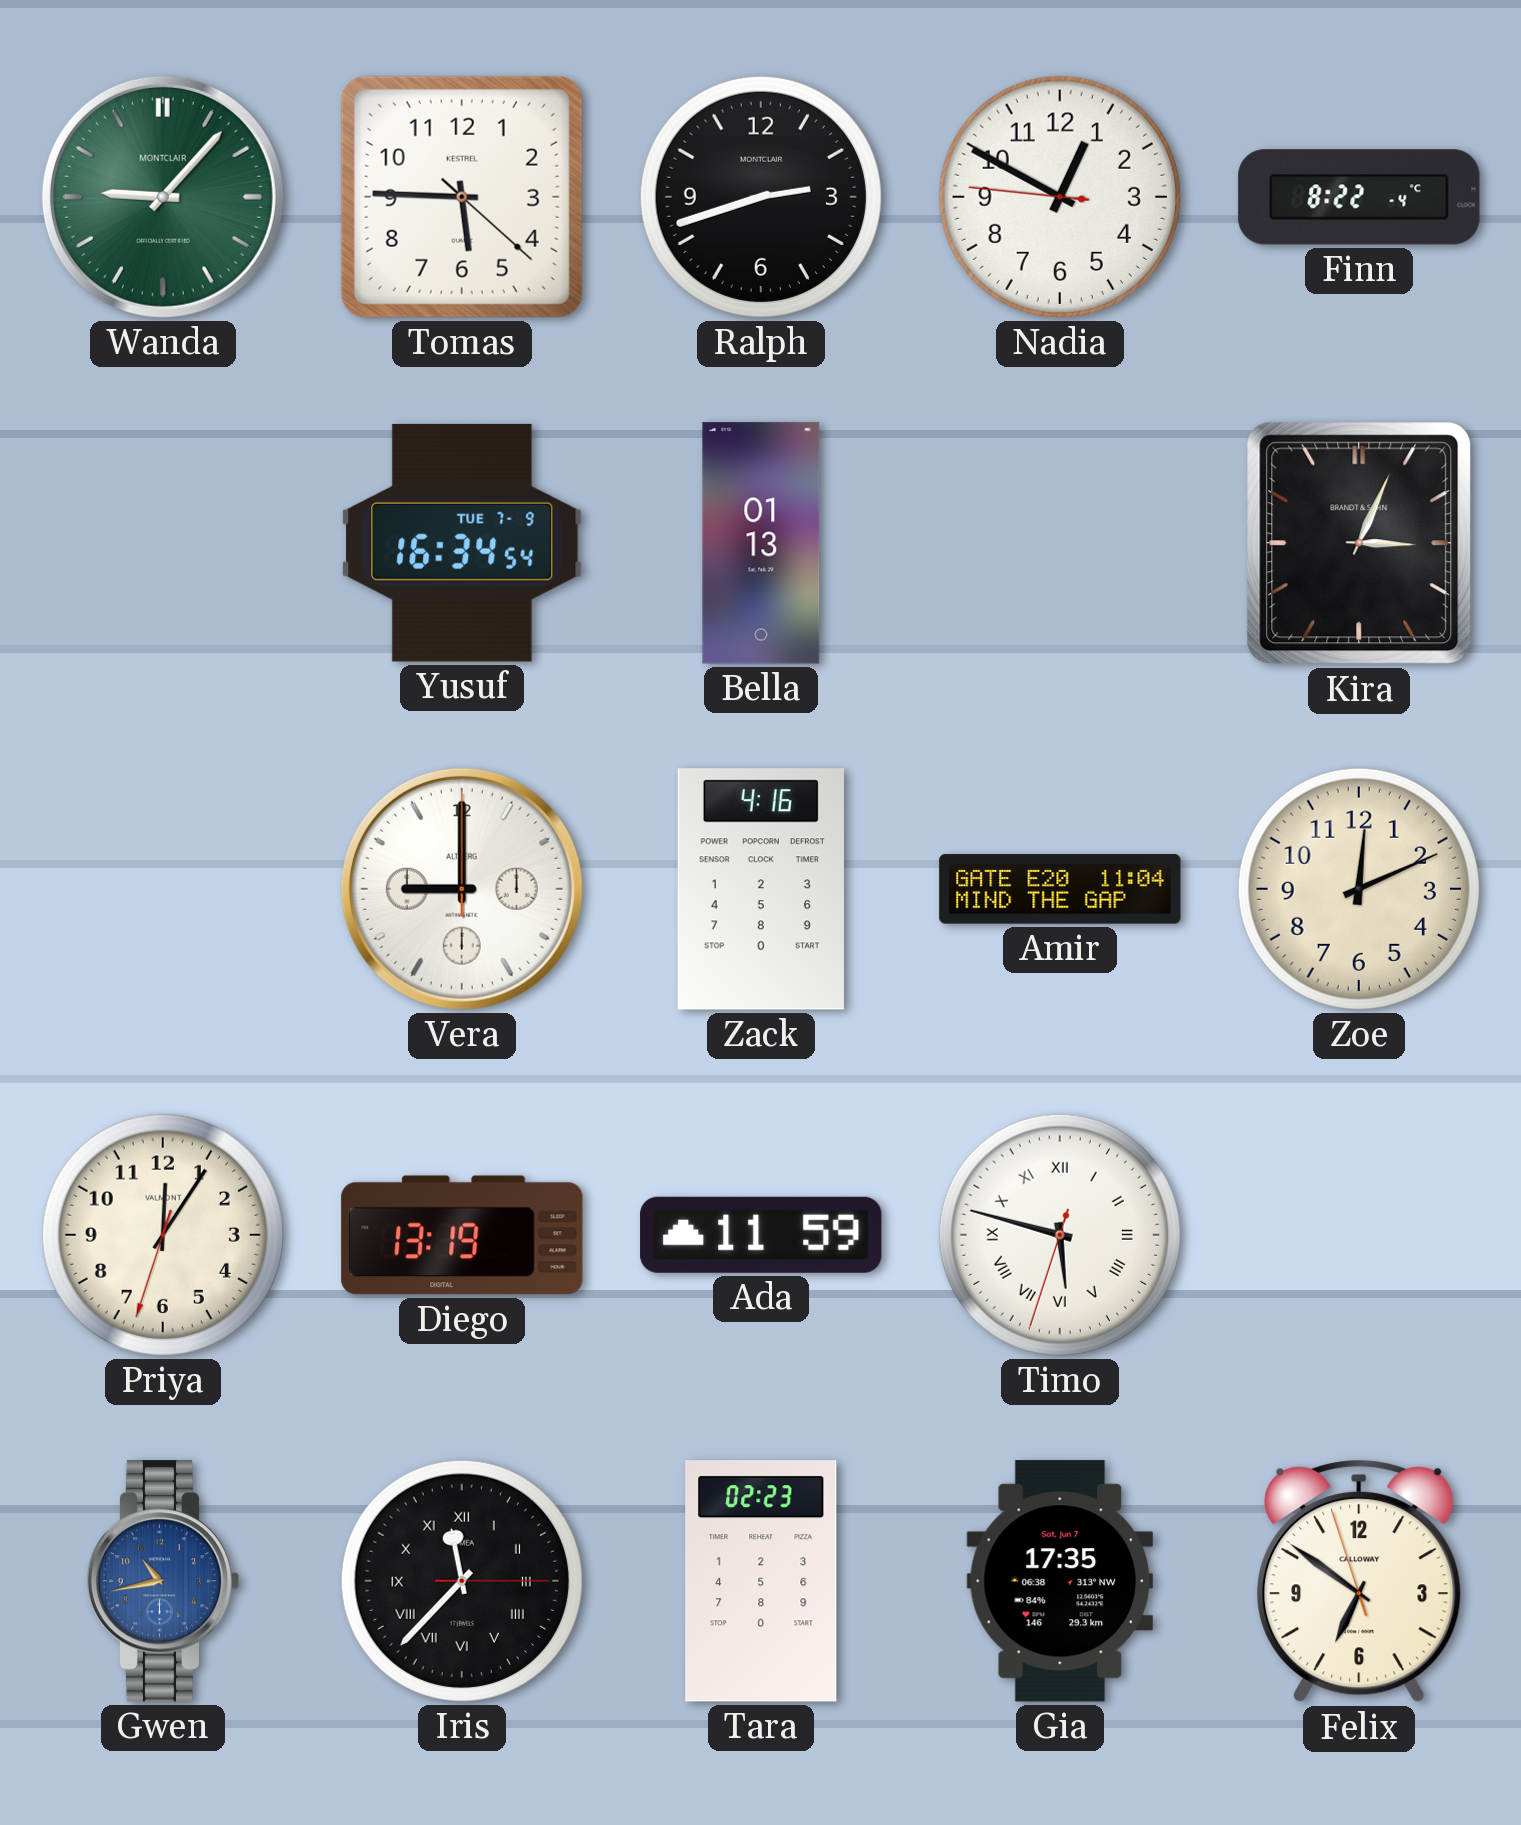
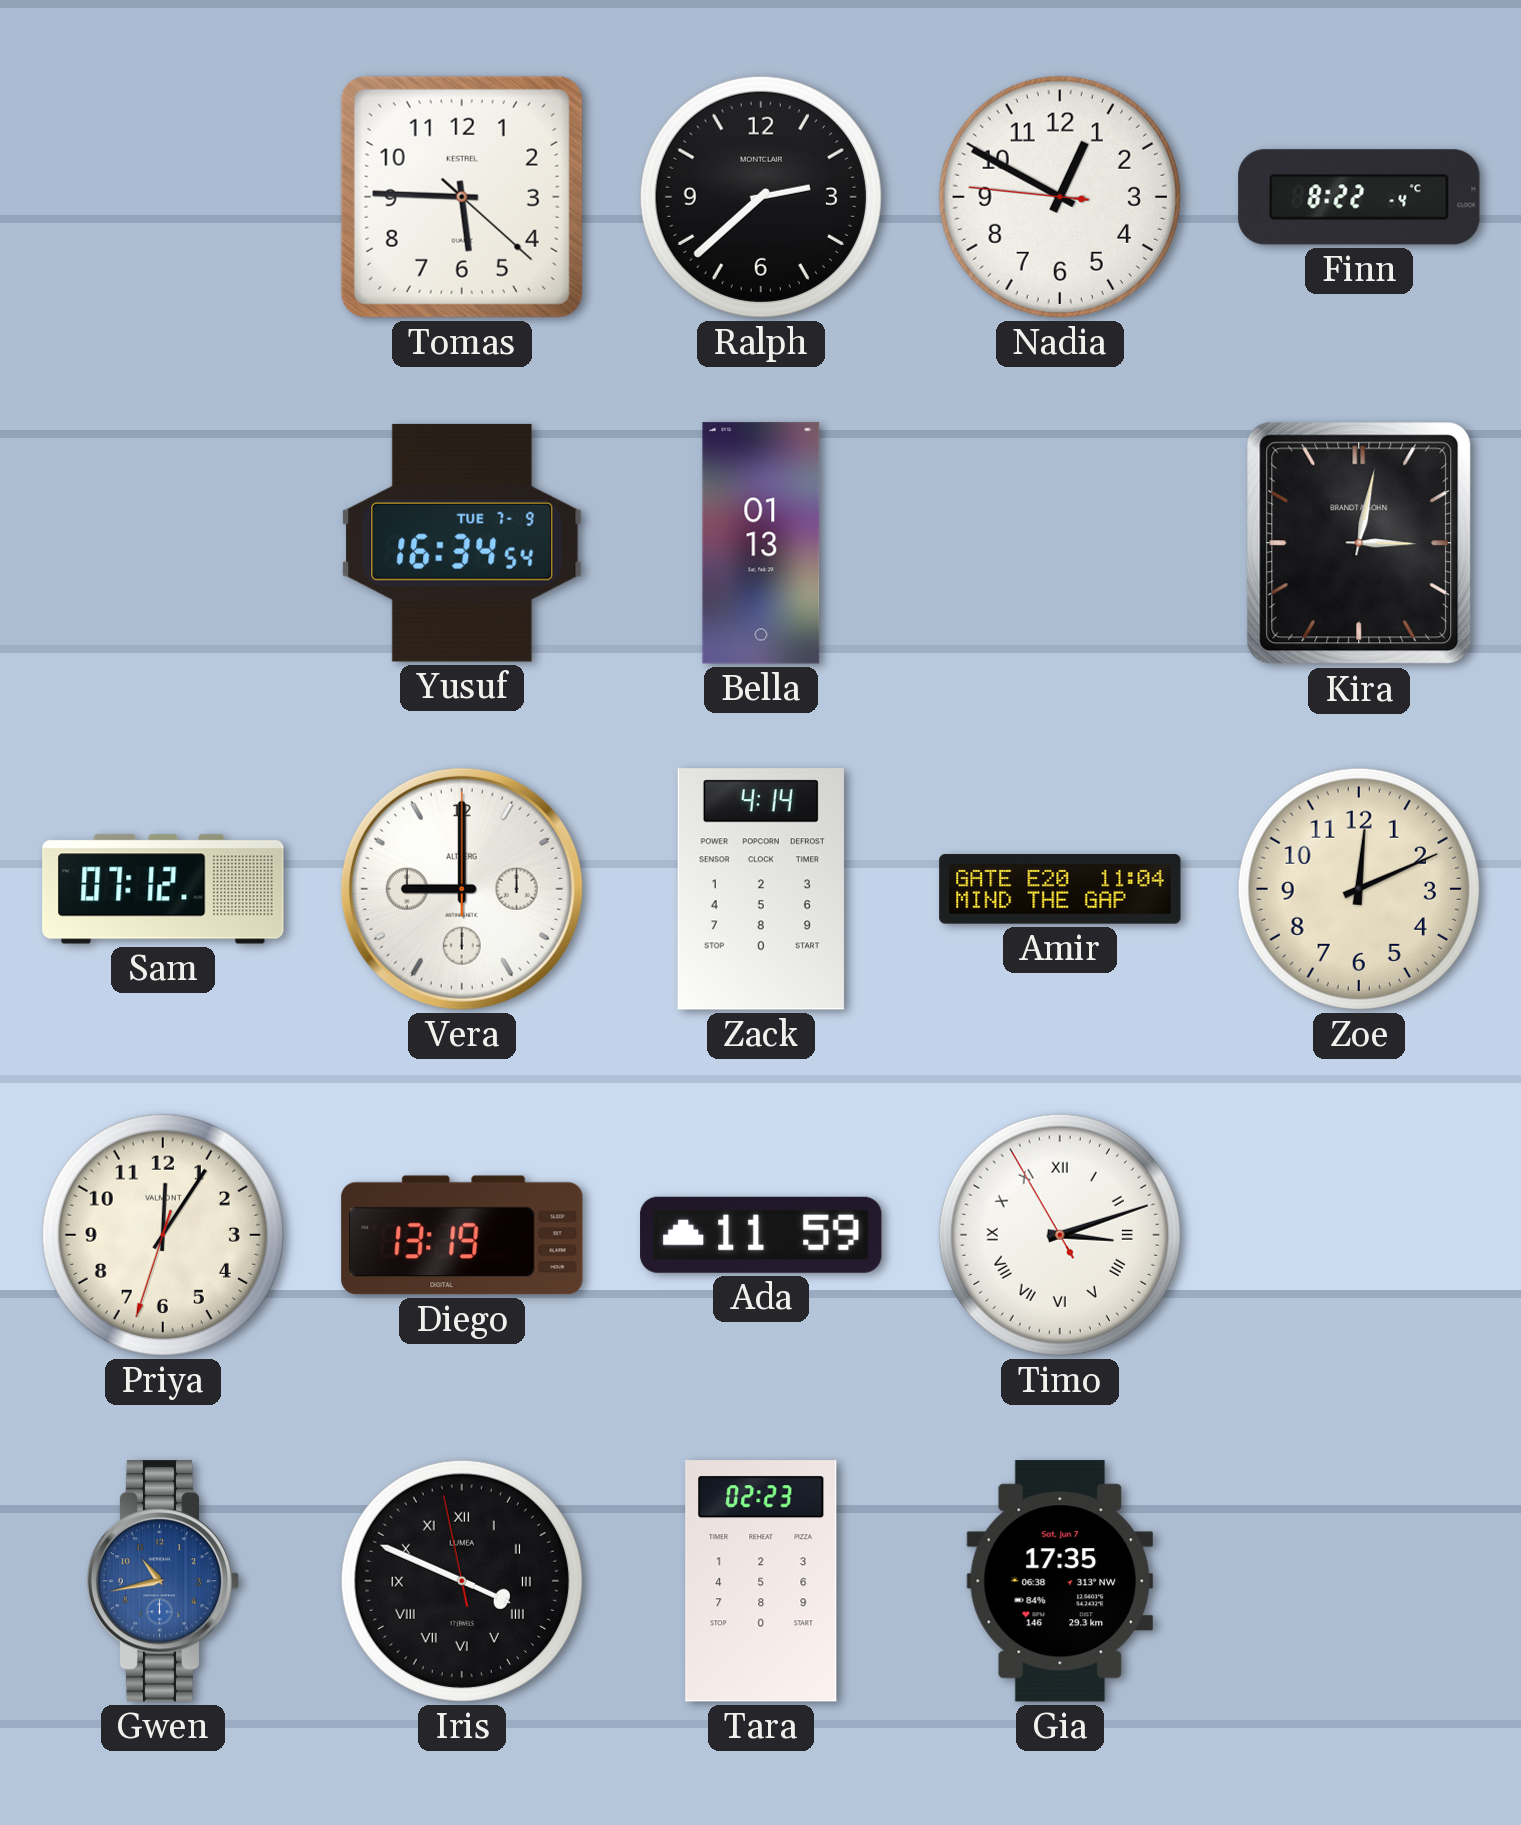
Wanda: 9:07 -> none (163, 197)
Ralph: 2:42 -> 2:38 (761, 197)
Kira: 3:04 -> 3:02 (1359, 543)
Sam: none -> 07:12 (163, 889)
Zack: 4:16 -> 4:14 (761, 889)
Timo: 5:47 -> 3:11 (1060, 1235)
Iris: 11:37 -> 3:48 (462, 1581)
Felix: 6:50 -> none (1359, 1581)
